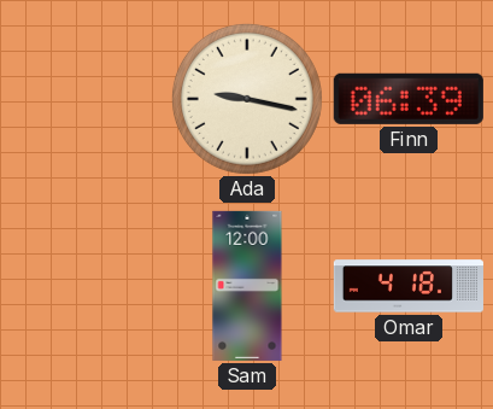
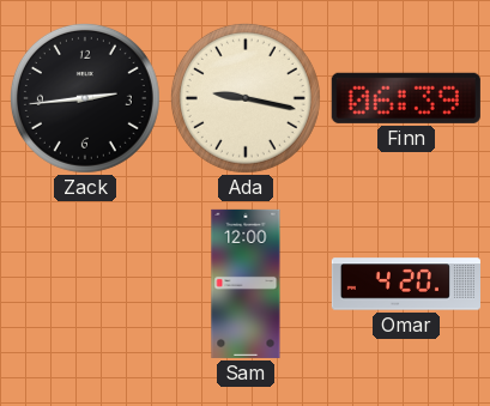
Zack: none -> 2:44 (85, 98)
Omar: 4:18 -> 4:20 (406, 284)
